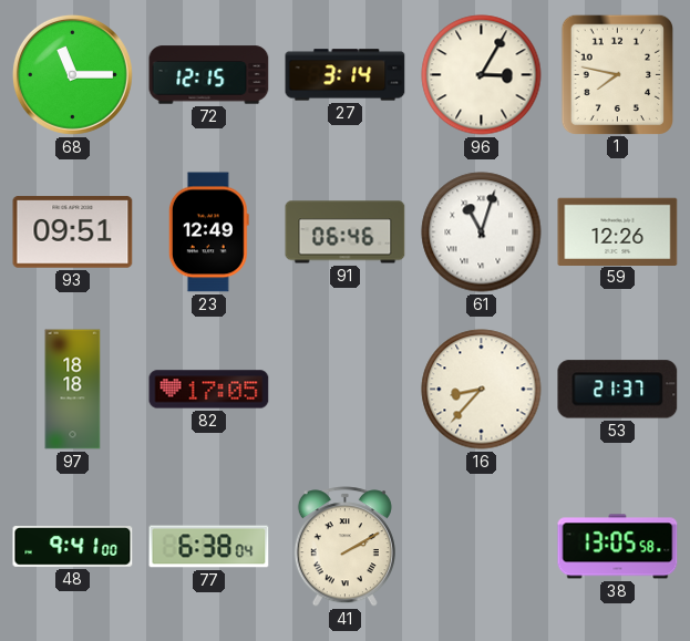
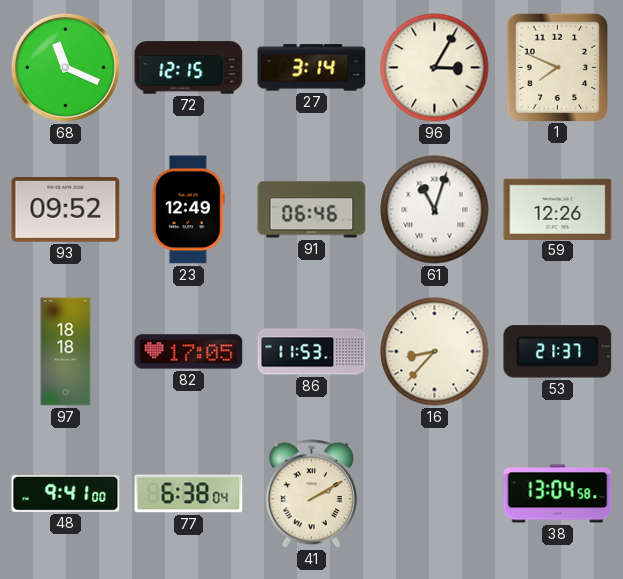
68: 11:15 -> 11:19 (65, 67)
1: 7:47 -> 7:49 (557, 67)
93: 09:51 -> 09:52 (66, 210)
86: none -> 11:53 (312, 352)
38: 13:05 -> 13:04 (558, 494)
